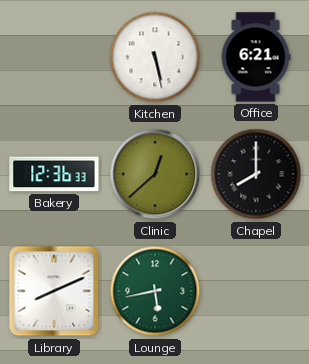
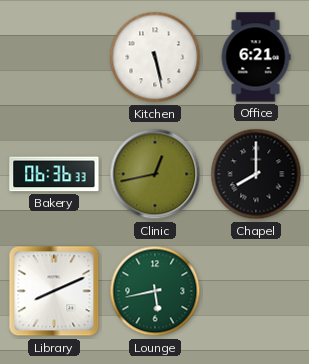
Bakery: 12:36 -> 06:36 (54, 174)
Clinic: 12:38 -> 12:43 (155, 174)
